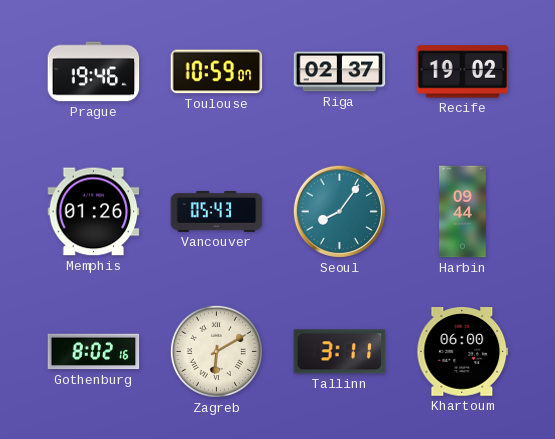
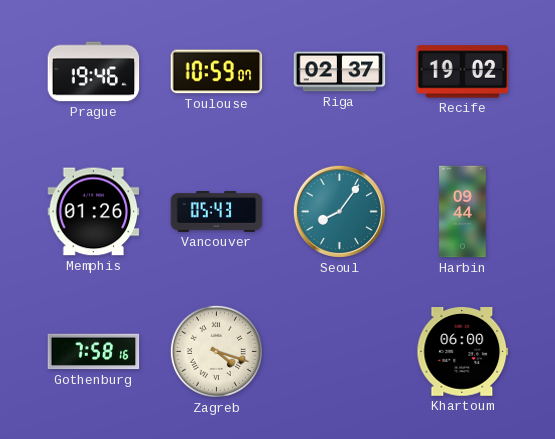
Gothenburg: 8:02 -> 7:58 (94, 352)
Zagreb: 6:10 -> 4:18 (216, 351)
Tallinn: 3:11 -> none (340, 352)
